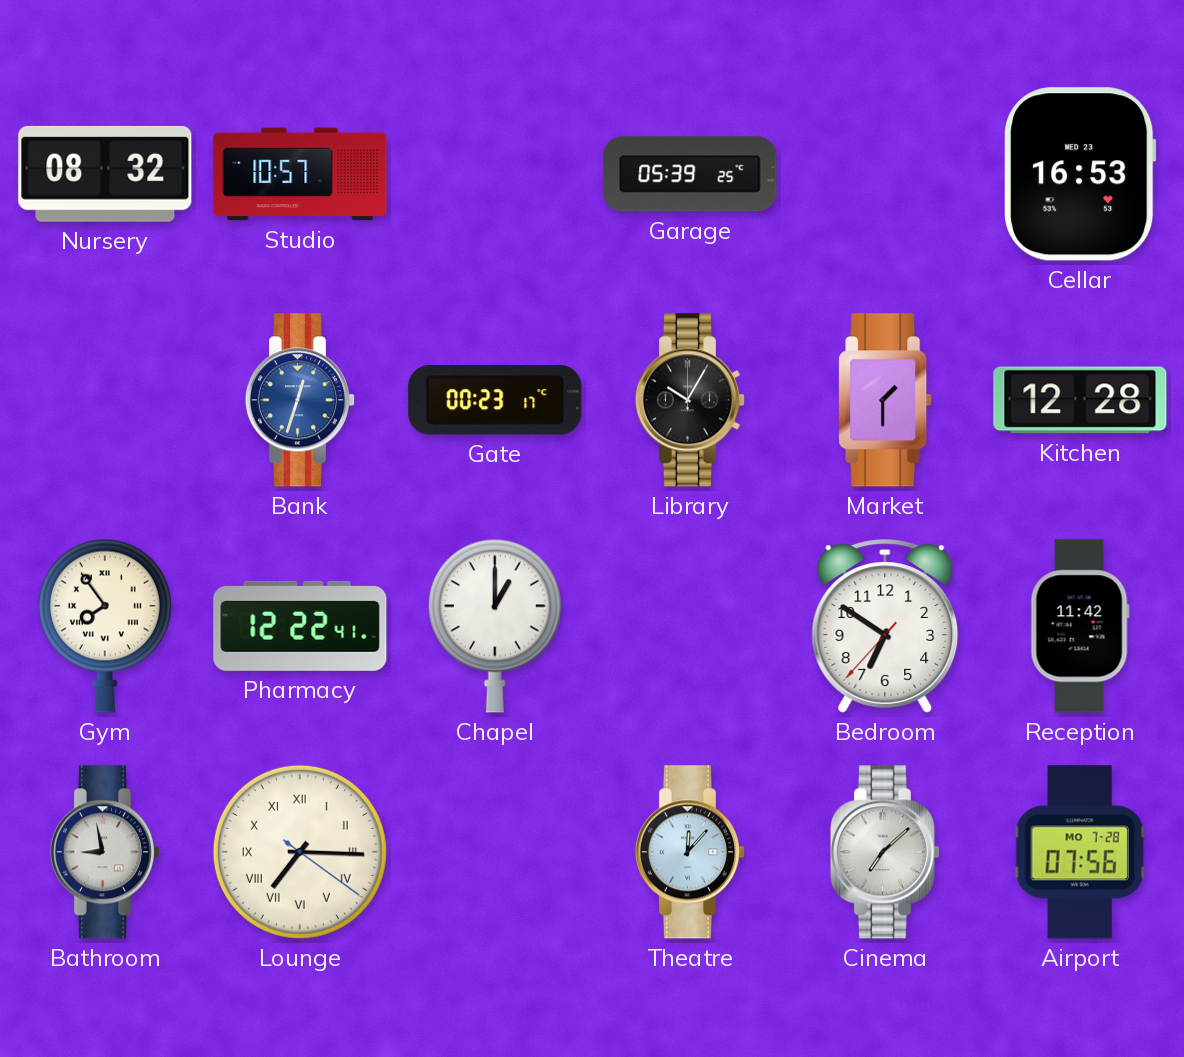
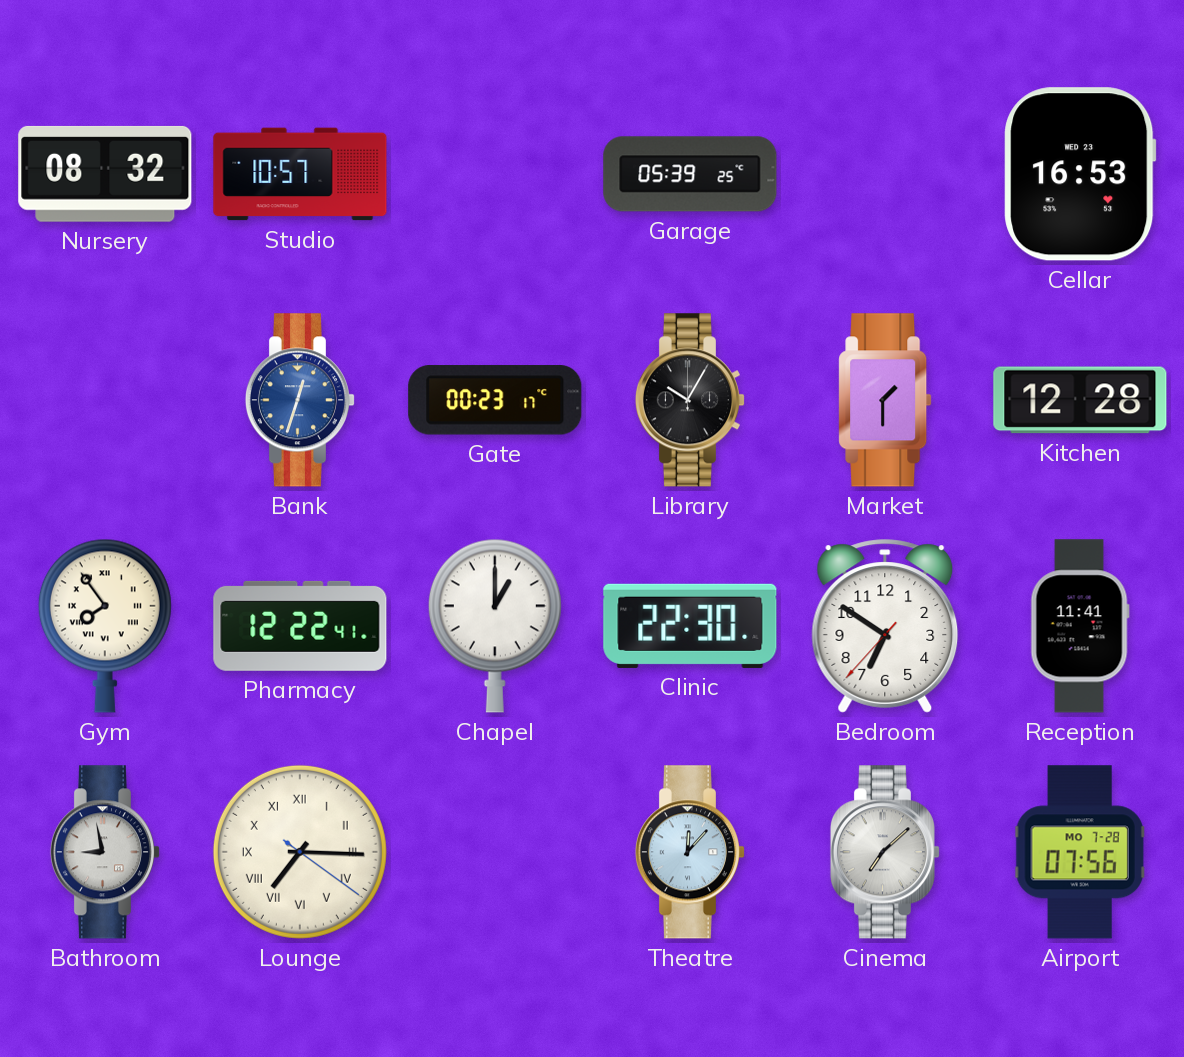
Clinic: none -> 22:30 (690, 626)
Reception: 11:42 -> 11:41 (1080, 626)
